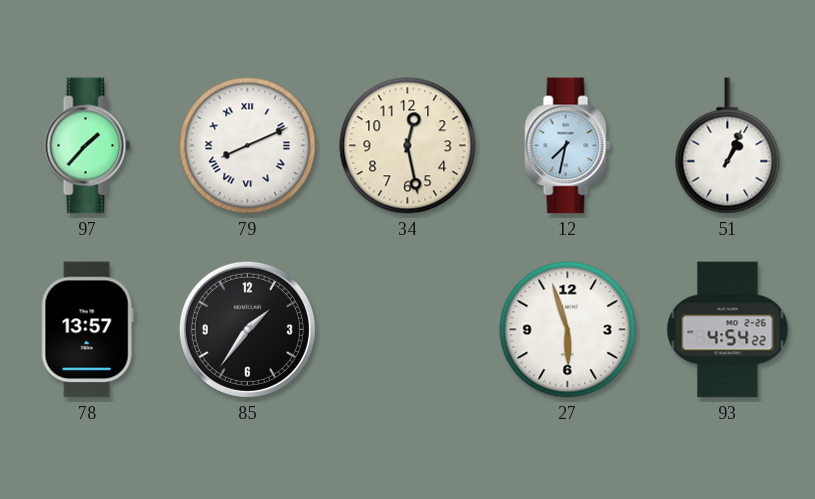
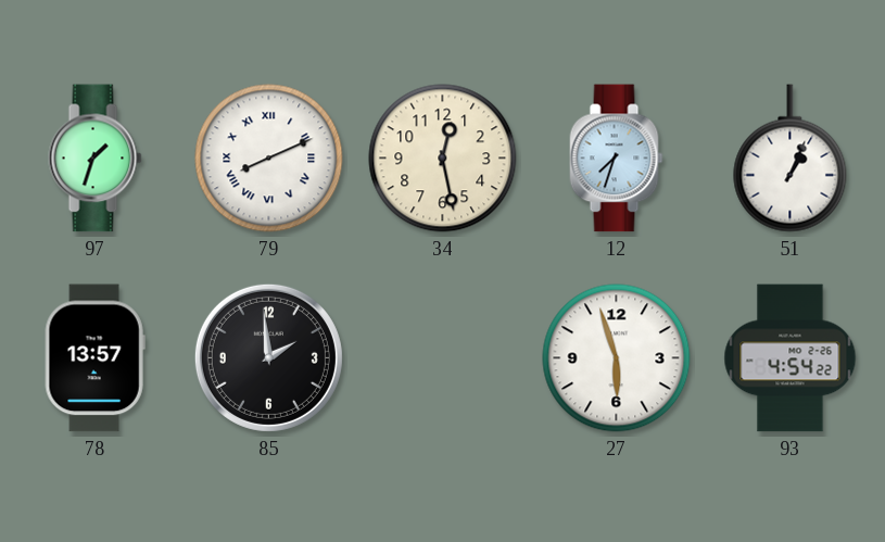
97: 1:37 -> 1:33 (96, 159)
12: 7:32 -> 7:33 (617, 159)
85: 1:36 -> 1:59 (268, 357)
